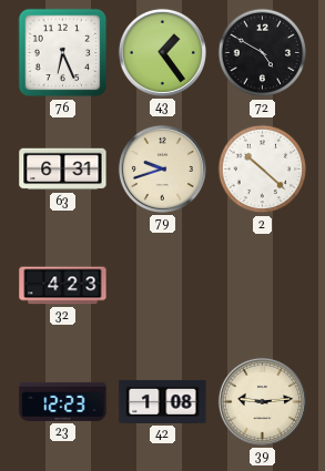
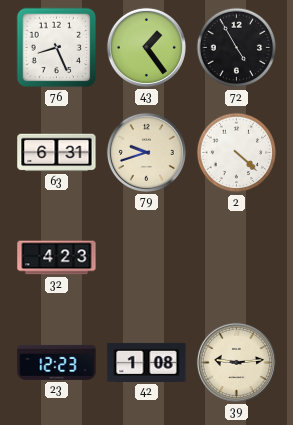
76: 6:26 -> 8:26 (57, 48)
72: 4:50 -> 4:55 (237, 48)
2: 10:22 -> 4:22 (237, 153)
